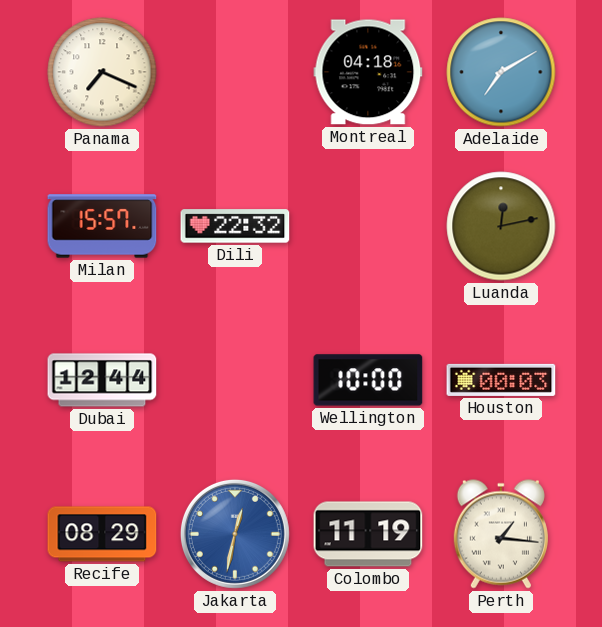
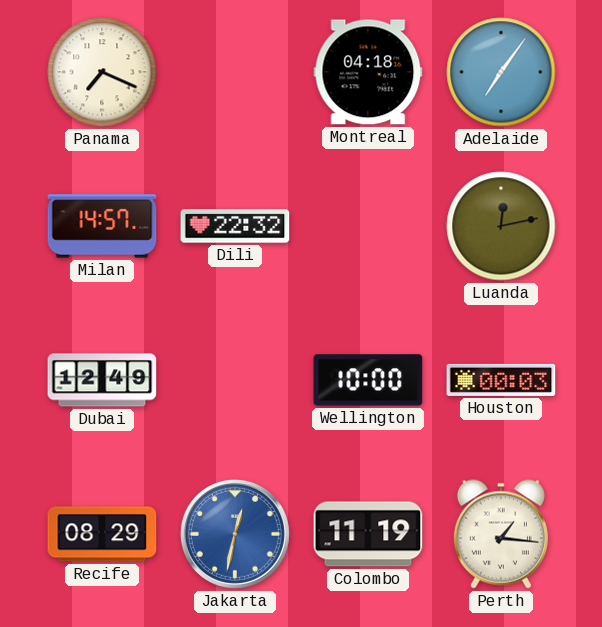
Adelaide: 7:10 -> 7:06 (501, 72)
Milan: 15:57 -> 14:57 (102, 226)
Dubai: 12:44 -> 12:49 (102, 380)
